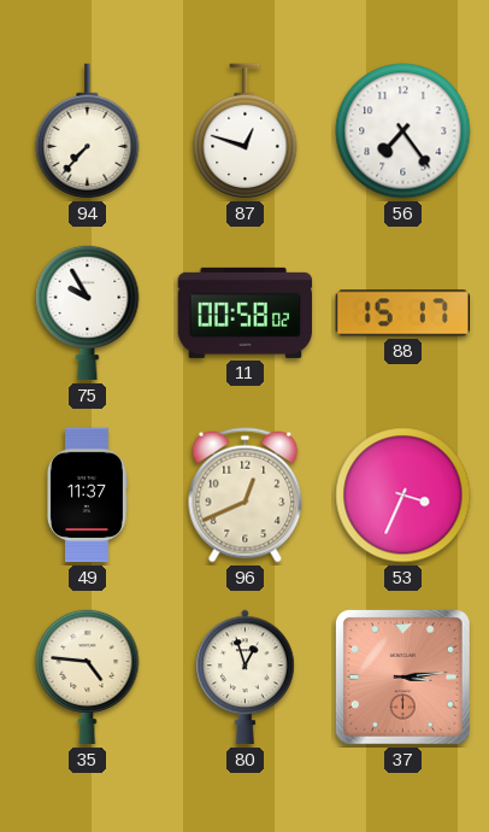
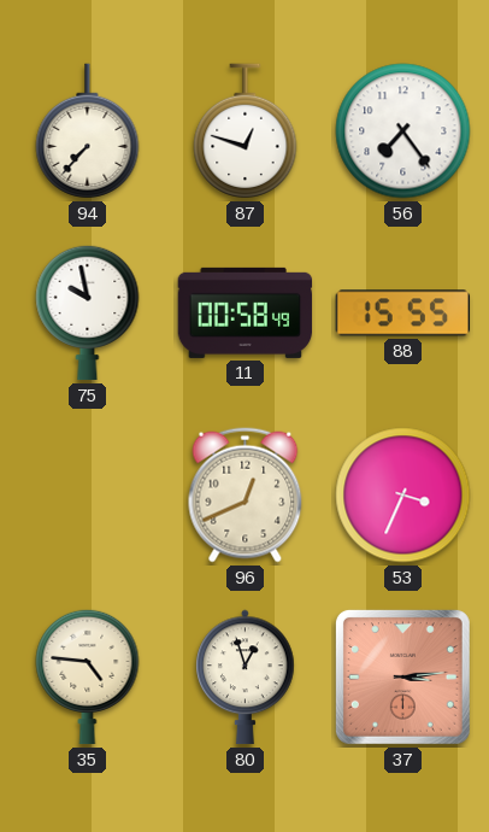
75: 9:55 -> 9:58 (88, 312)
11: 00:58:02 -> 00:58:49 (246, 312)
88: 15:17 -> 15:55 (403, 314)
49: 11:37 -> none (87, 496)
